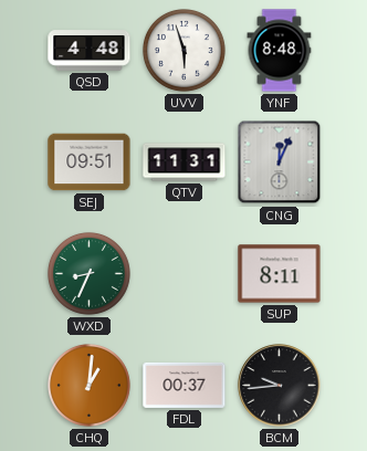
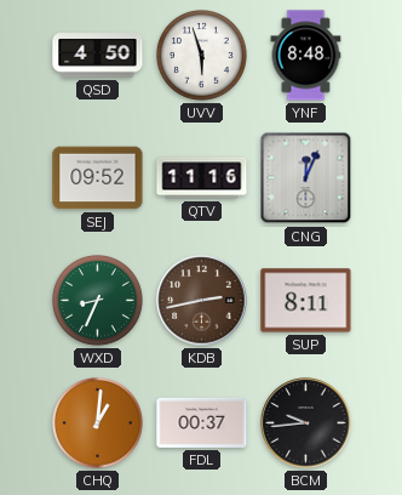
QSD: 4:48 -> 4:50 (98, 56)
SEJ: 09:51 -> 09:52 (98, 178)
QTV: 11:31 -> 11:16 (202, 178)
KDB: none -> 2:43 (202, 301)
